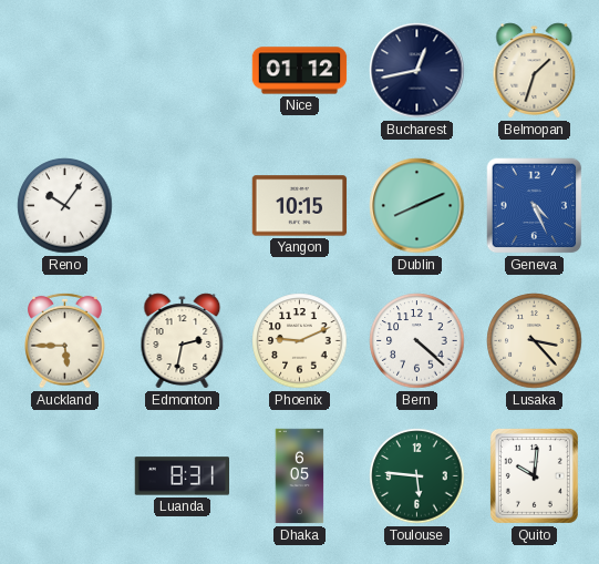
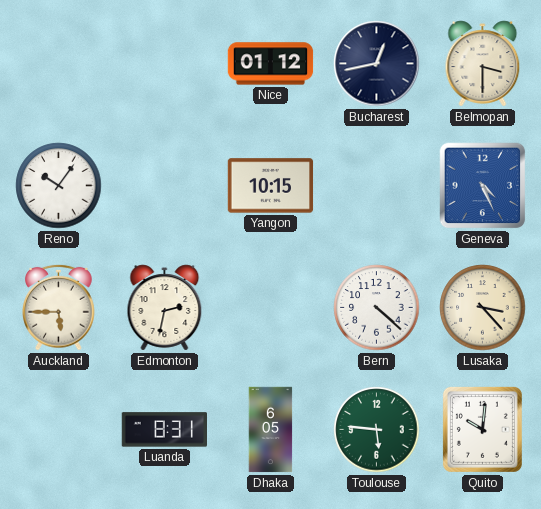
Belmopan: 1:33 -> 3:30 (483, 64)
Dublin: 8:11 -> none (417, 206)
Phoenix: 9:11 -> none (300, 341)
